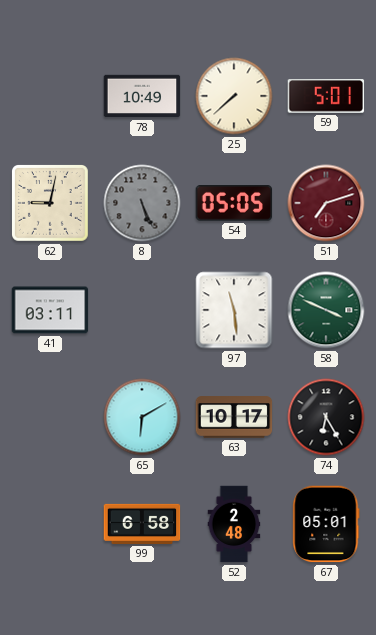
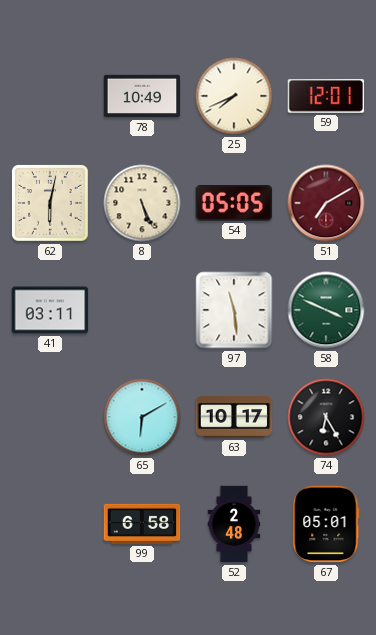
25: 7:38 -> 7:41 (234, 96)
59: 5:01 -> 12:01 (326, 96)
62: 9:02 -> 6:02 (51, 204)
8 dial: grey -> cream (142, 203)
51: 7:12 -> 7:10 (326, 203)
